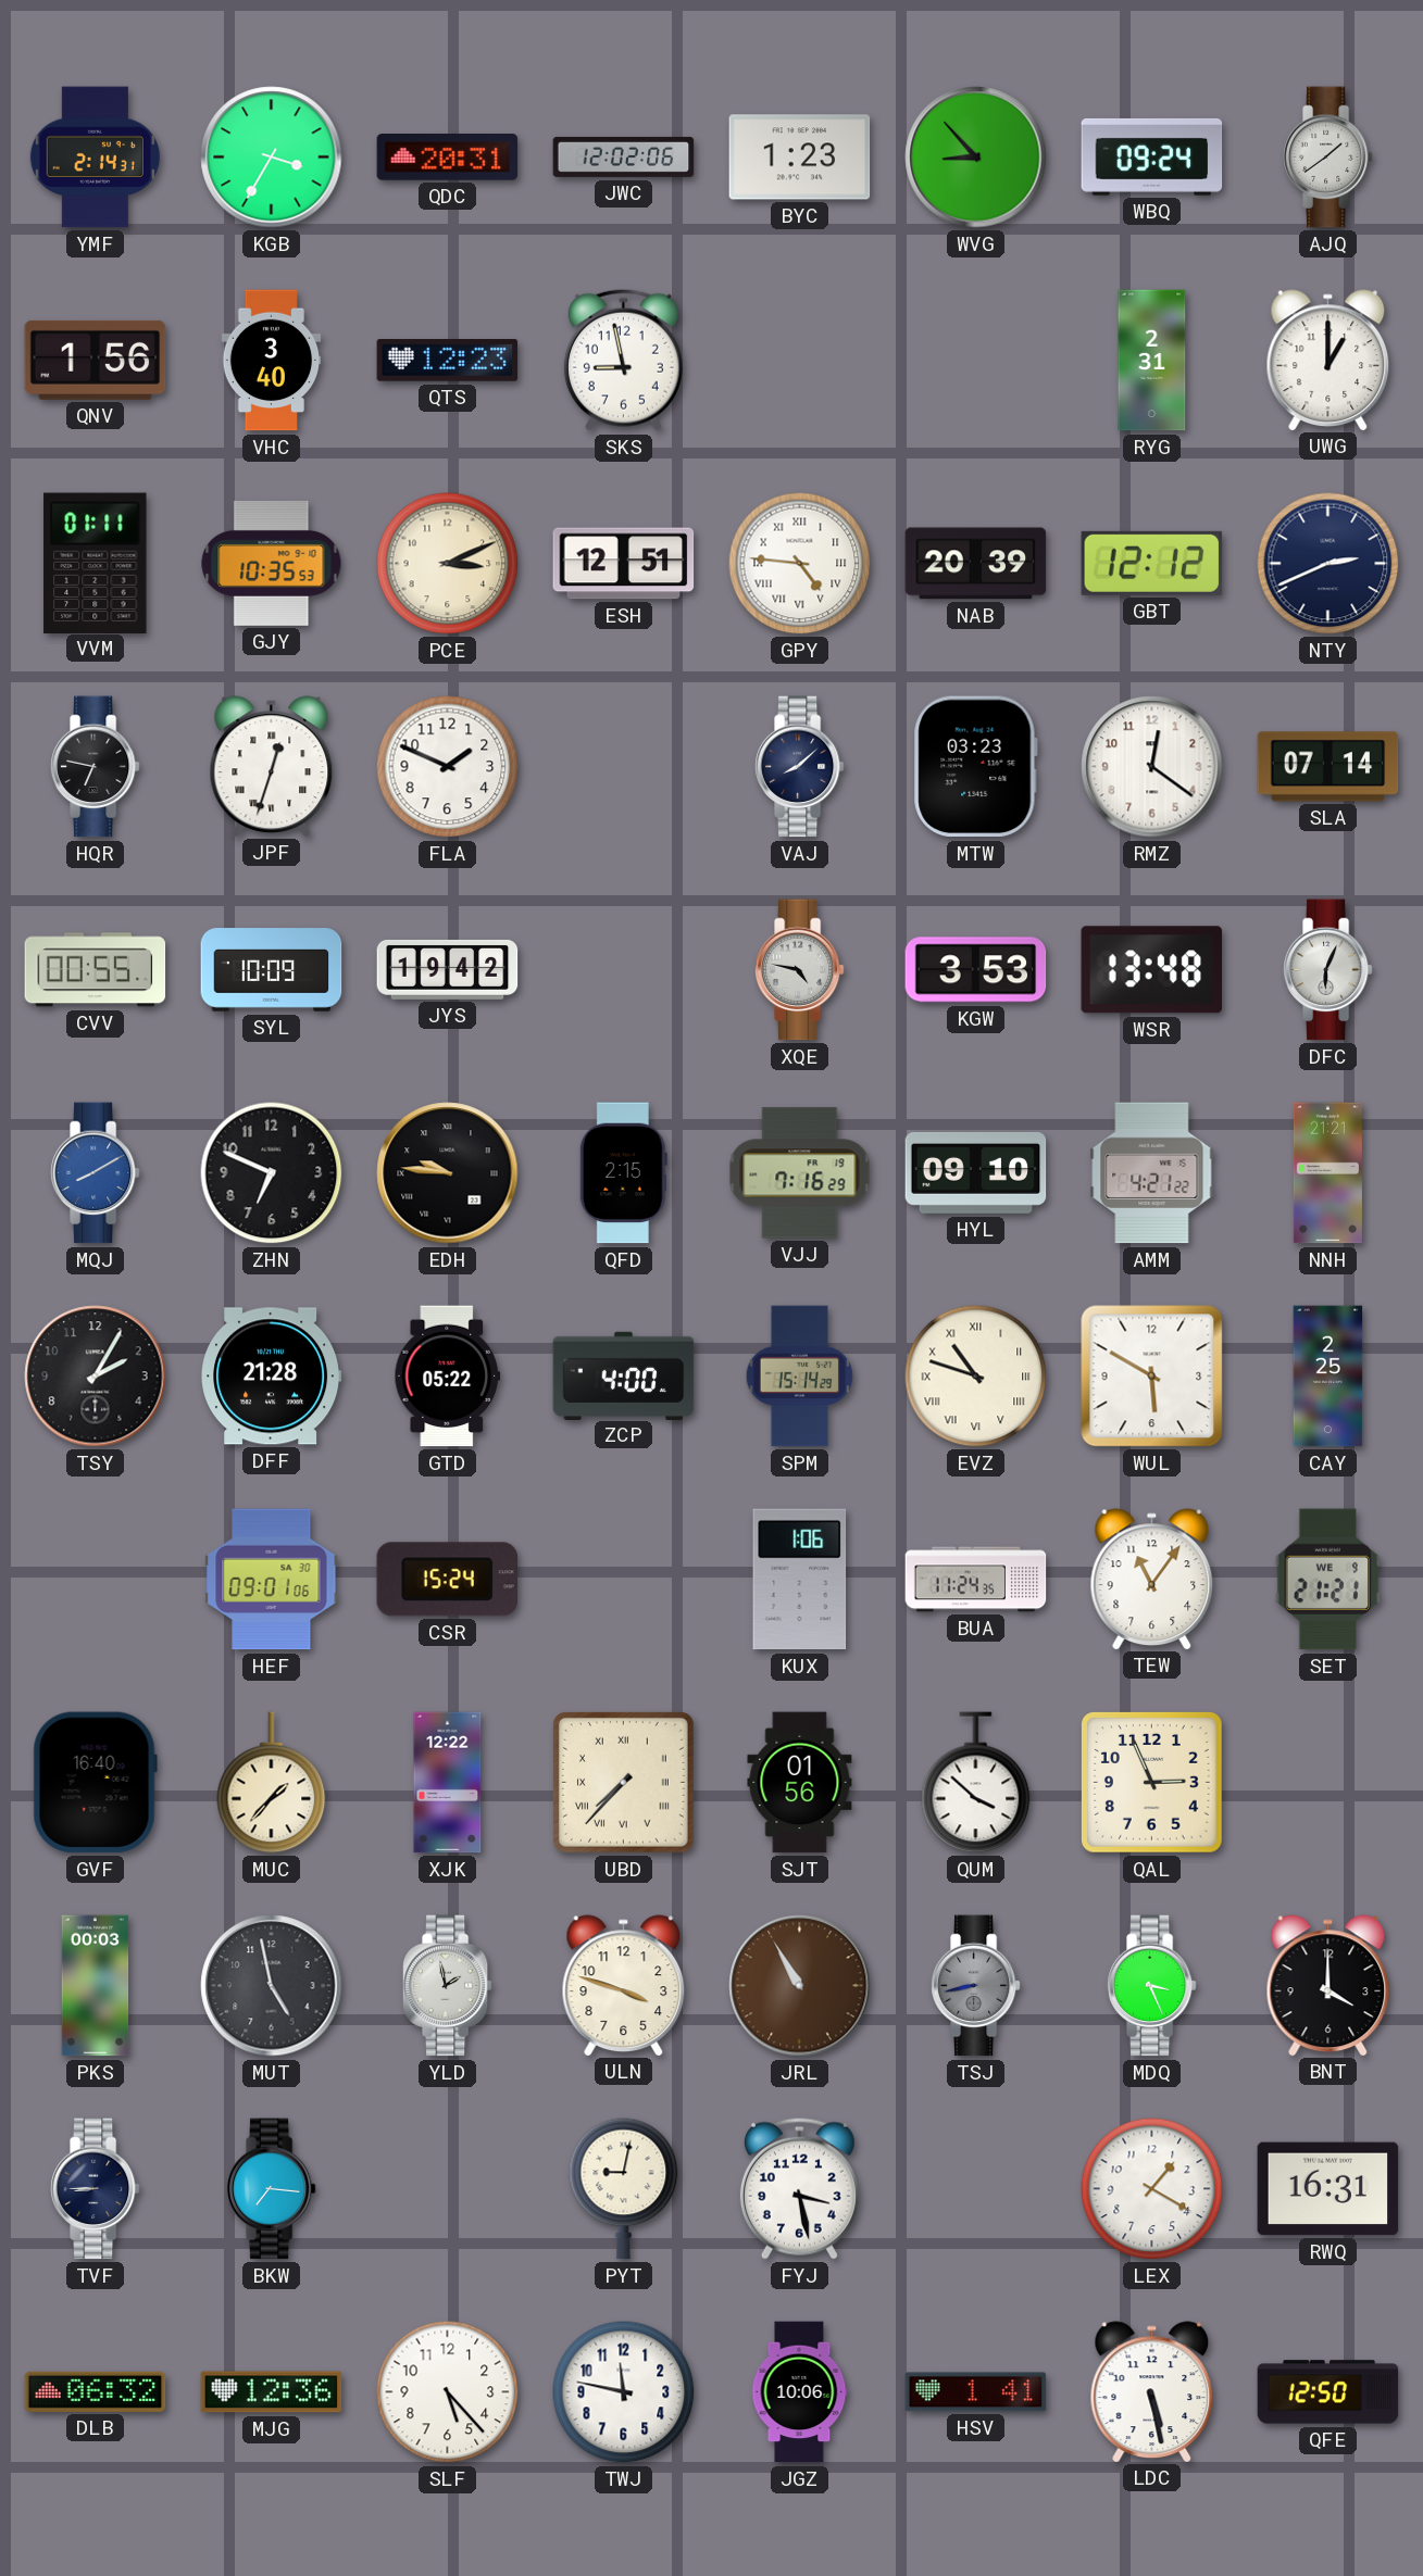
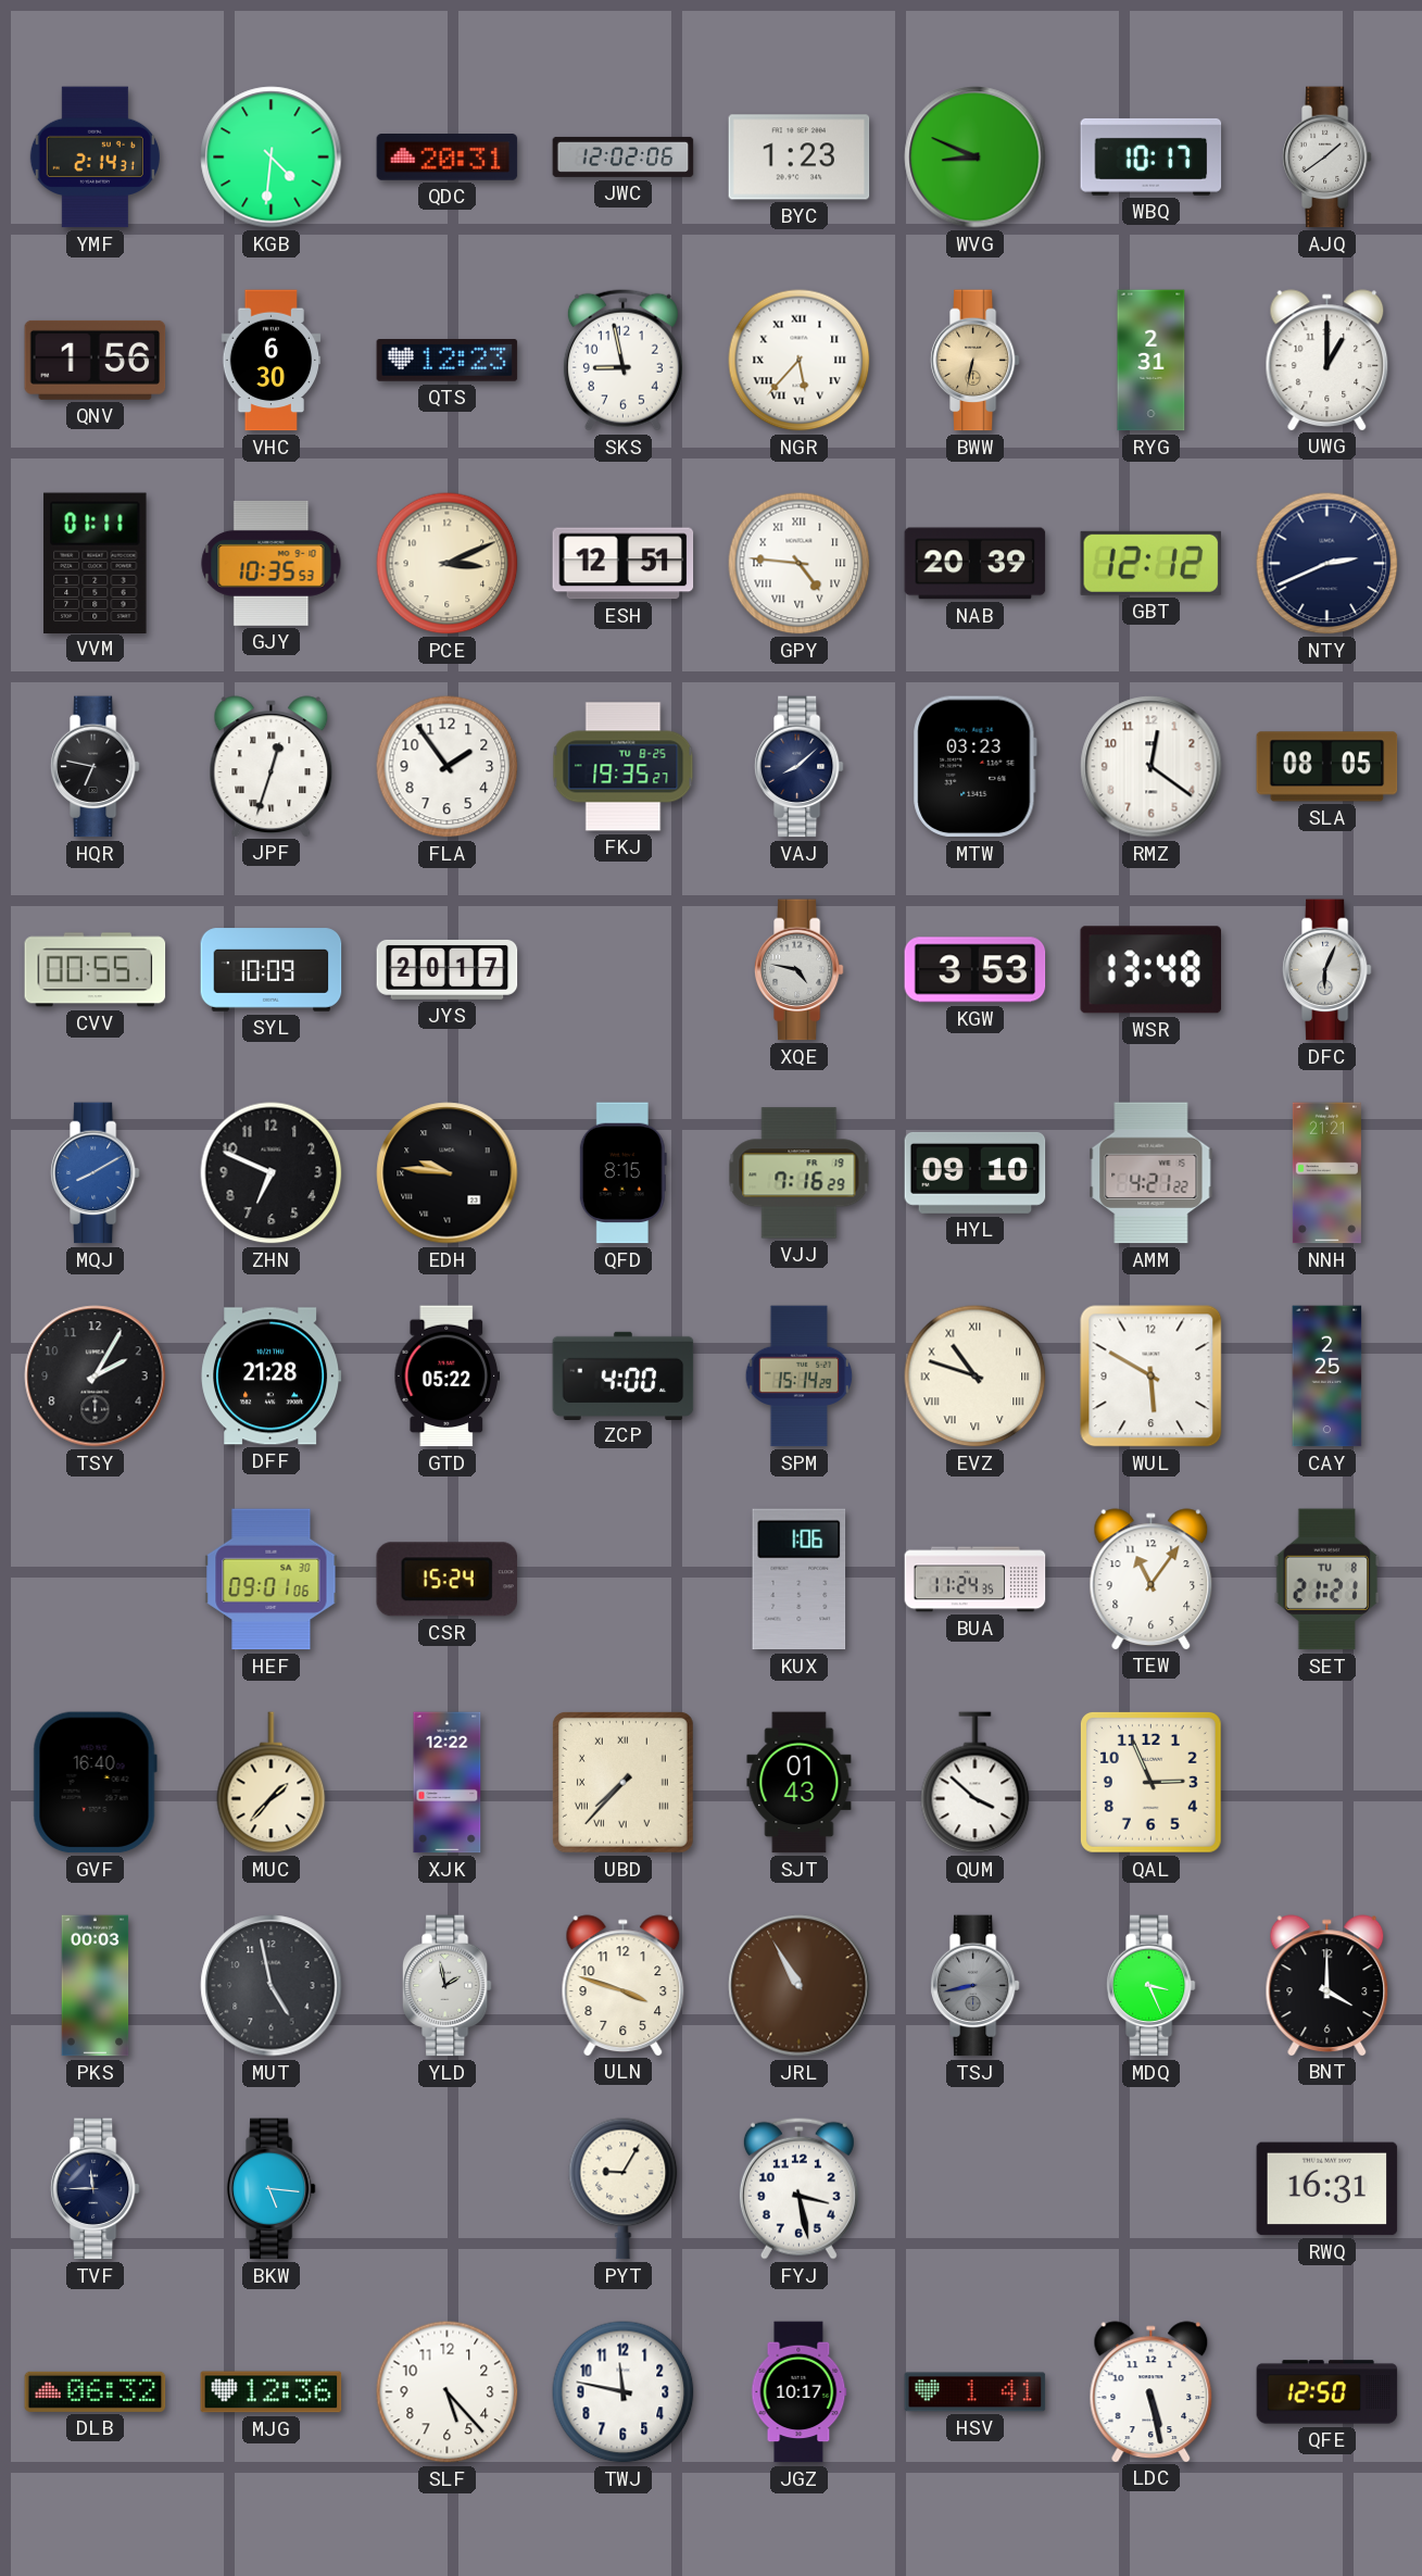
KGB: 3:35 -> 4:31 (272, 158)
WVG: 8:53 -> 8:49 (976, 158)
WBQ: 09:24 -> 10:17 (1152, 156)
VHC: 3:40 -> 6:30 (272, 361)
NGR: none -> 5:37 (800, 361)
BWW: none -> 6:32 (974, 361)
FLA: 1:49 -> 1:54 (448, 767)
FKJ: none -> 19:35 (624, 767)
SLA: 07:14 -> 08:05 (1327, 767)
JYS: 19:42 -> 20:17 (448, 969)
QFD: 2:15 -> 8:15 (622, 1173)
SET date: WE 9 -> TU 8 (1327, 1580)
SJT: 01:56 -> 01:43 (800, 1783)
TVF: 8:45 -> 11:45 (95, 2189)
BKW: 7:16 -> 5:16 (270, 2189)
PYT: 9:02 -> 9:05 (624, 2189)
LEX: 1:20 -> none (1152, 2189)
JGZ: 10:06 -> 10:17 (798, 2392)
